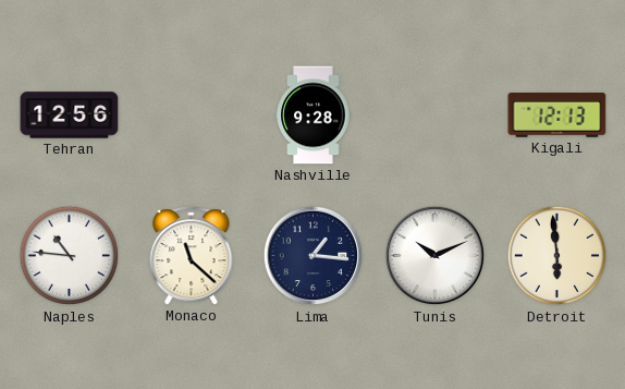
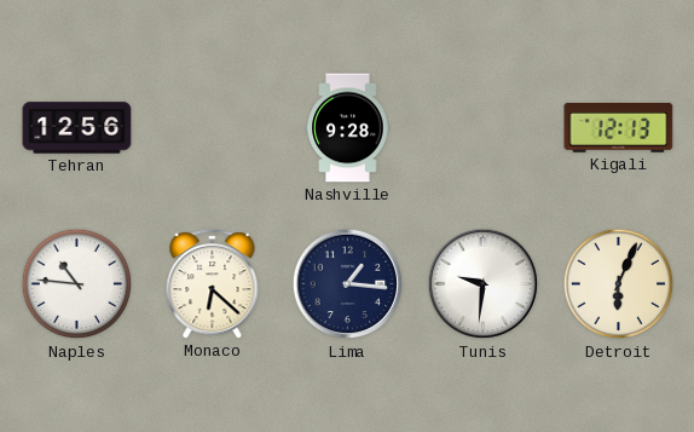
Monaco: 11:22 -> 6:22 (213, 284)
Tunis: 10:11 -> 9:31 (484, 284)
Detroit: 5:59 -> 6:04 (619, 284)
